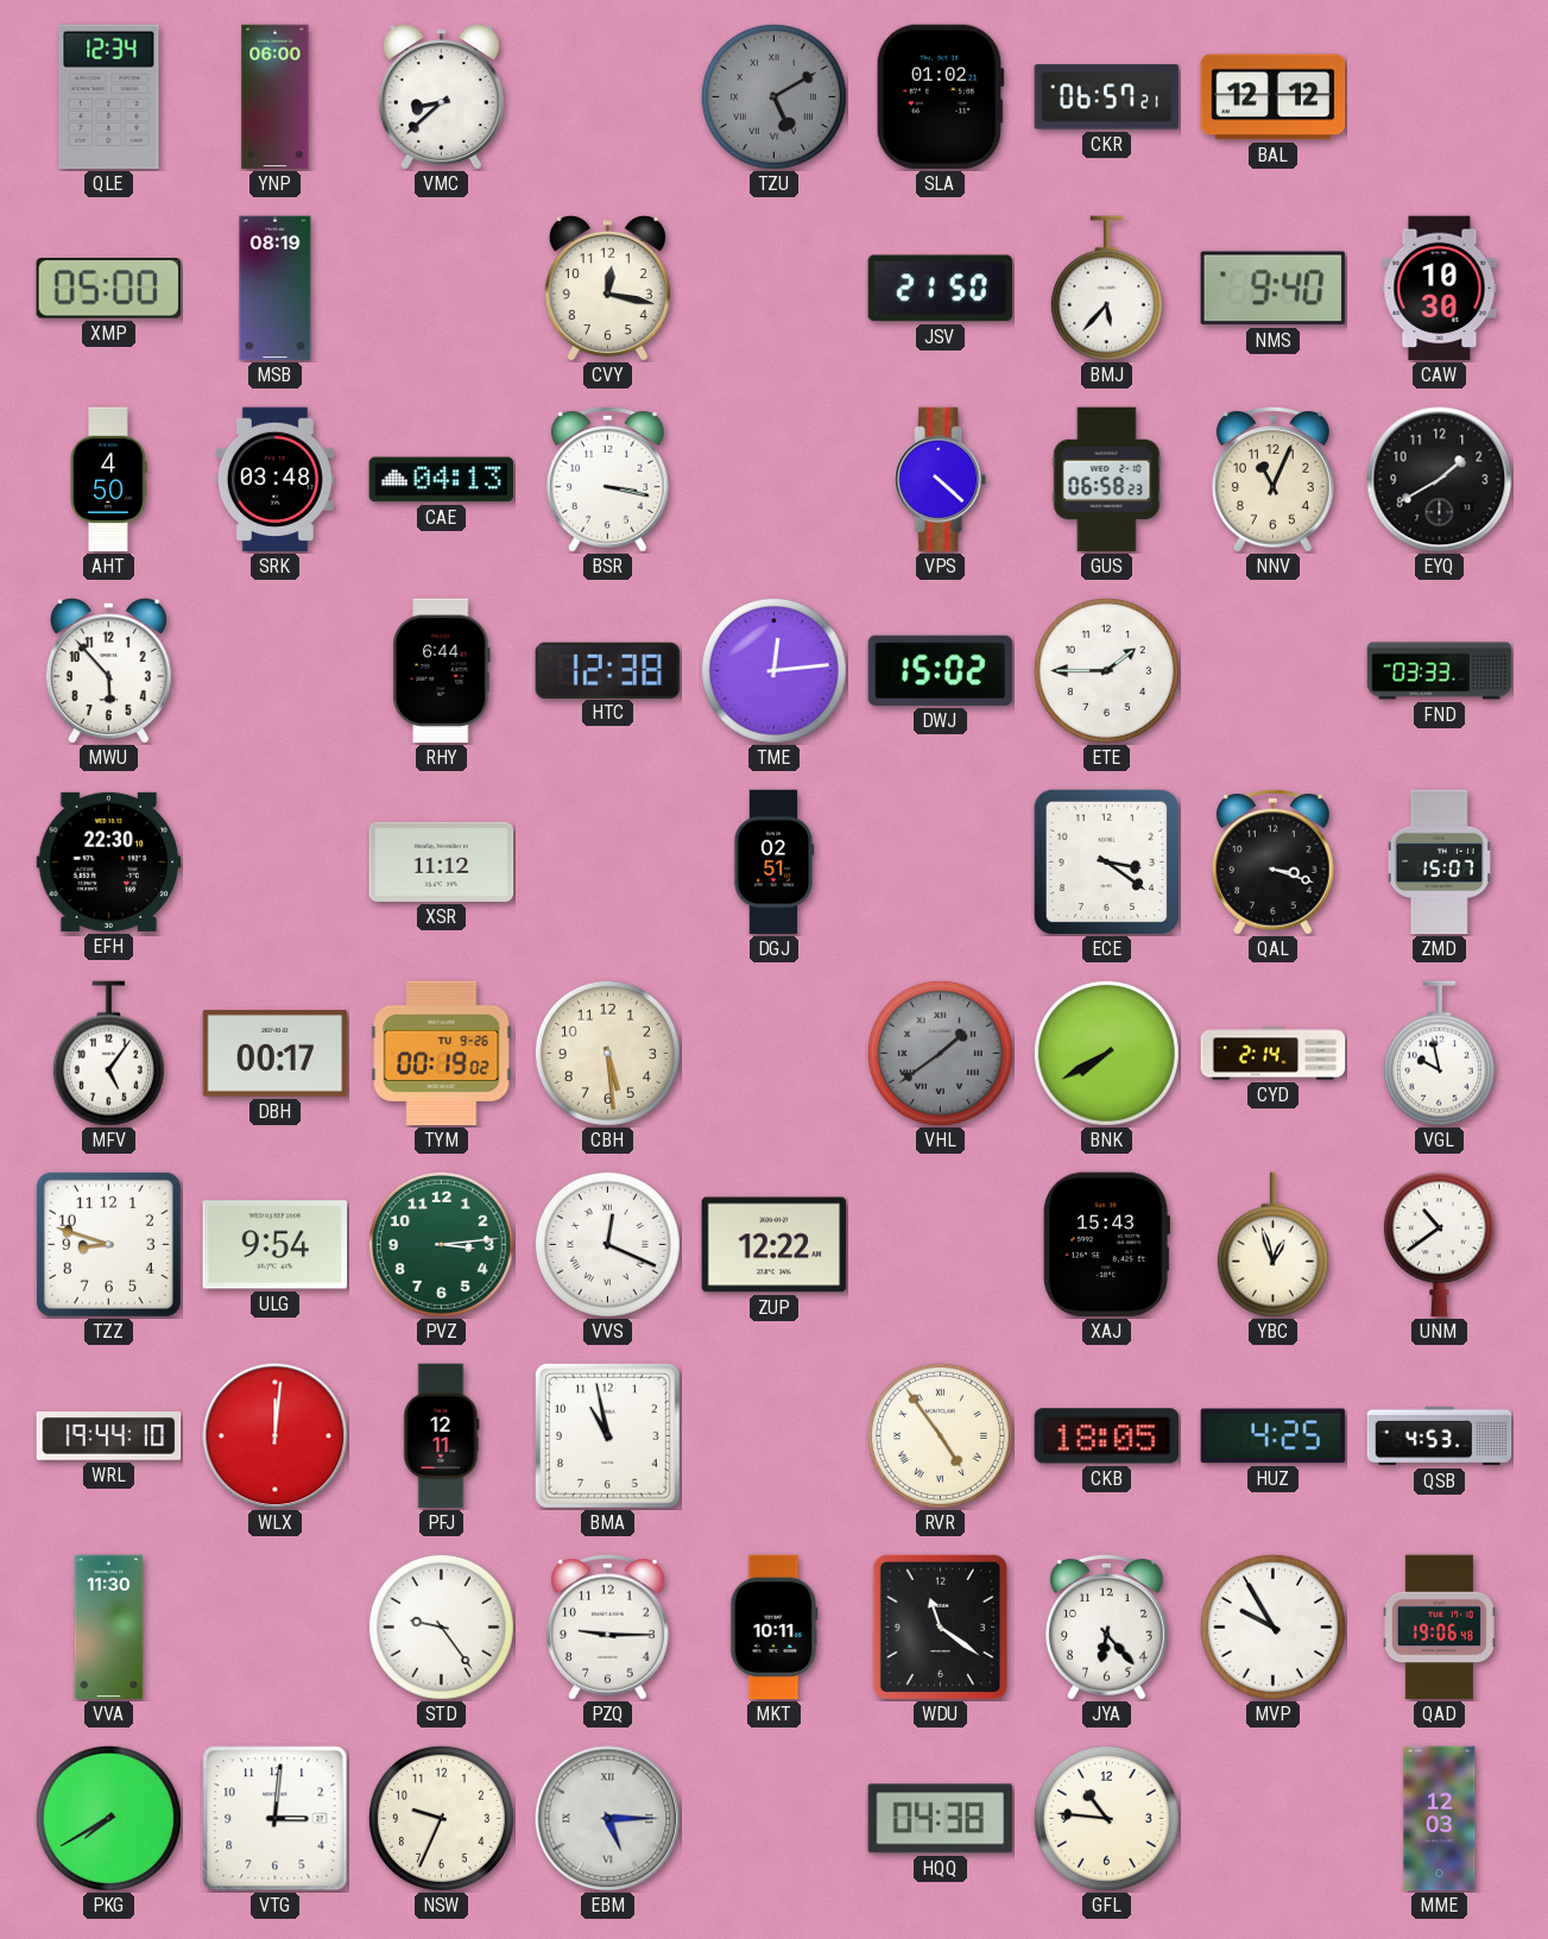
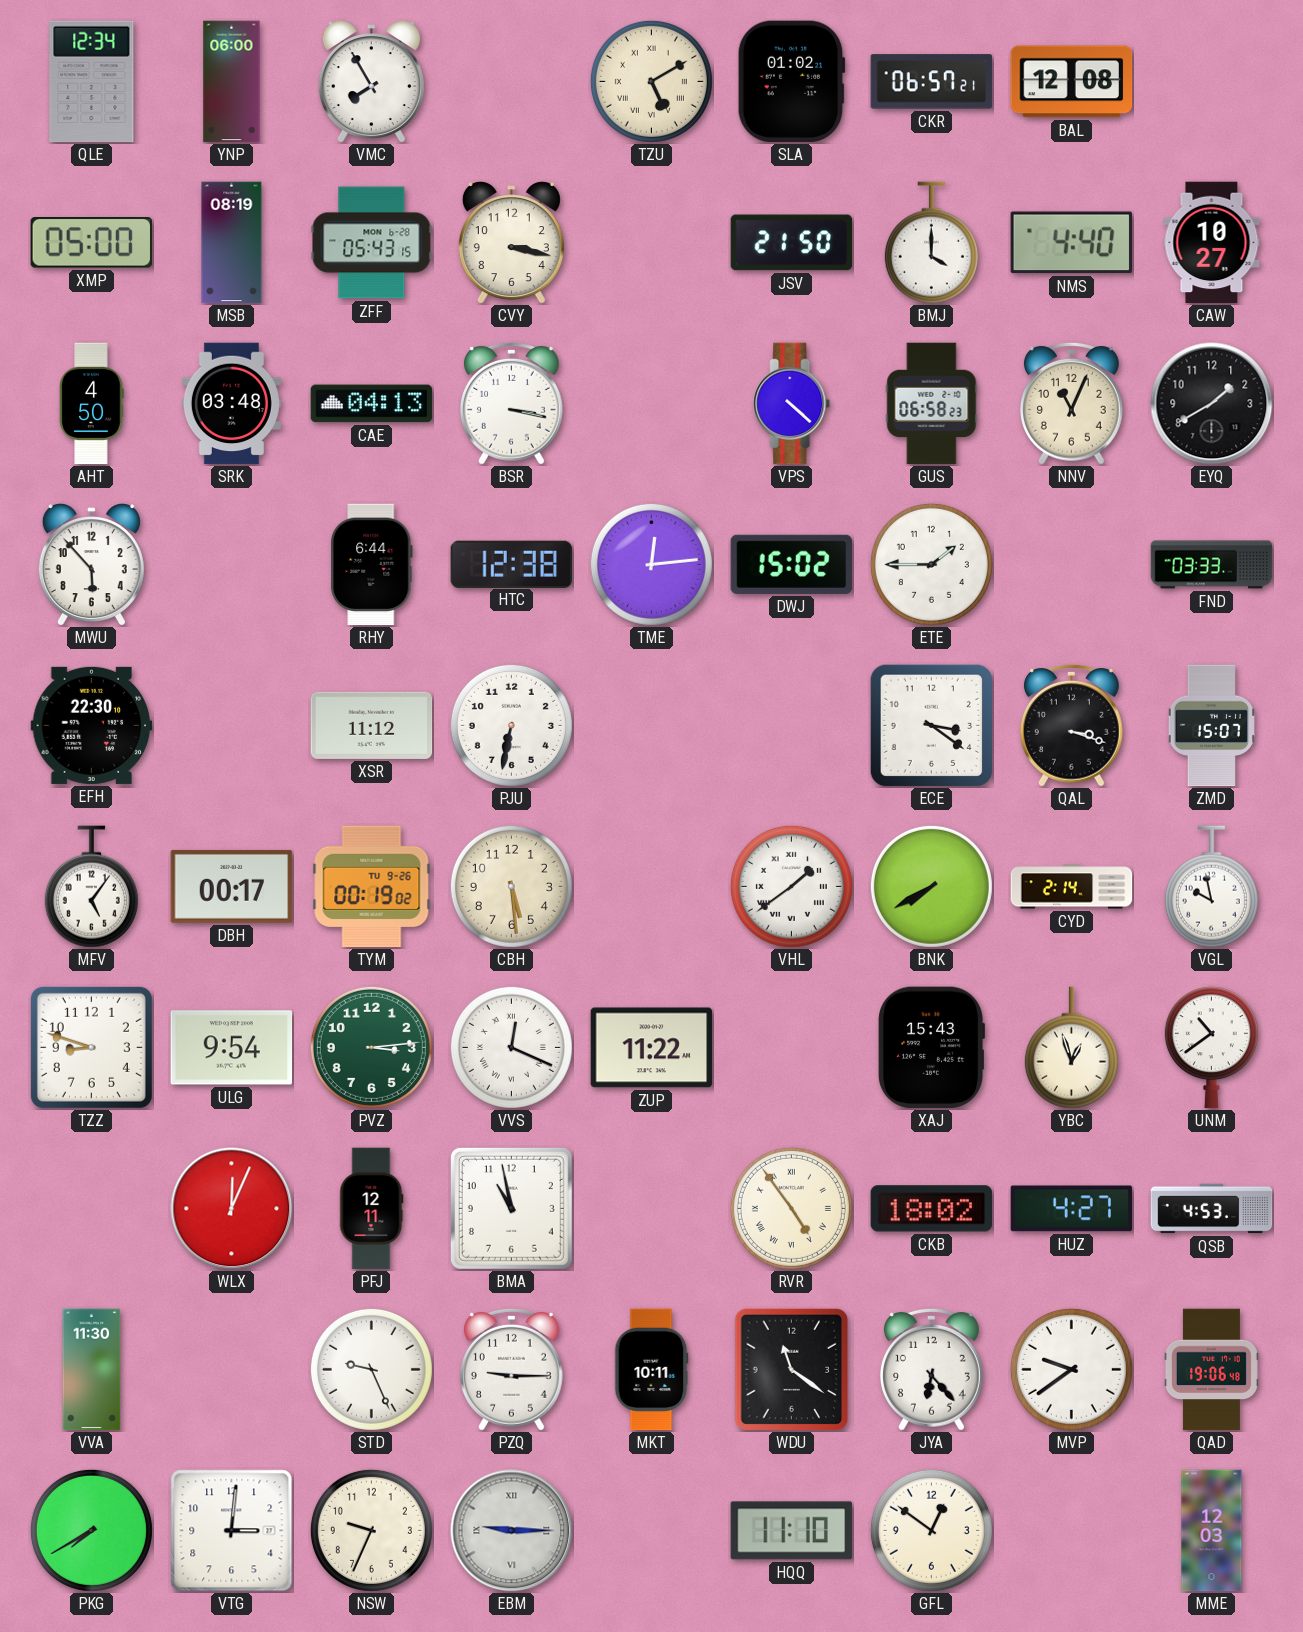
VMC: 8:38 -> 7:55 (371, 82)
TZU dial: grey -> cream (651, 81)
BAL: 12:12 -> 12:08 (1072, 82)
ZFF: none -> 05:43 (372, 243)
CVY: 12:17 -> 3:17 (511, 243)
BMJ: 5:37 -> 4:00 (931, 243)
NMS: 9:40 -> 4:40 (1071, 243)
CAW: 10:30 -> 10:27 (1212, 243)
PJU: none -> 6:32 (511, 725)
DGJ: 02:51 -> none (773, 863)
VHL dial: grey -> white (791, 886)
ZUP: 12:22 -> 11:22 (652, 1048)
WRL: 19:44 -> none (109, 1436)
WLX: 12:01 -> 12:04 (232, 1209)
CKB: 18:05 -> 18:02 (932, 1209)
HUZ: 4:25 -> 4:27 (1072, 1209)
STD: 9:24 -> 9:26 (371, 1369)
MVP: 9:55 -> 9:39 (1071, 1369)
EBM: 5:15 -> 9:15 (512, 1531)
HQQ: 04:38 -> 11:10 (792, 1531)
GFL: 10:46 -> 12:51 (931, 1530)
